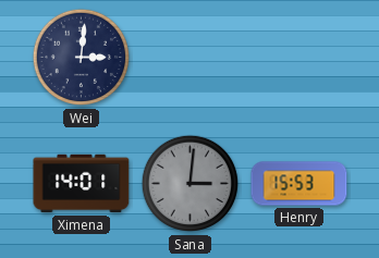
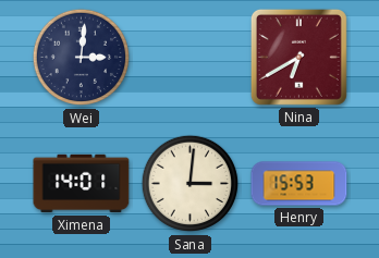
Nina: none -> 6:40 (298, 57)
Sana dial: grey -> cream (191, 184)
